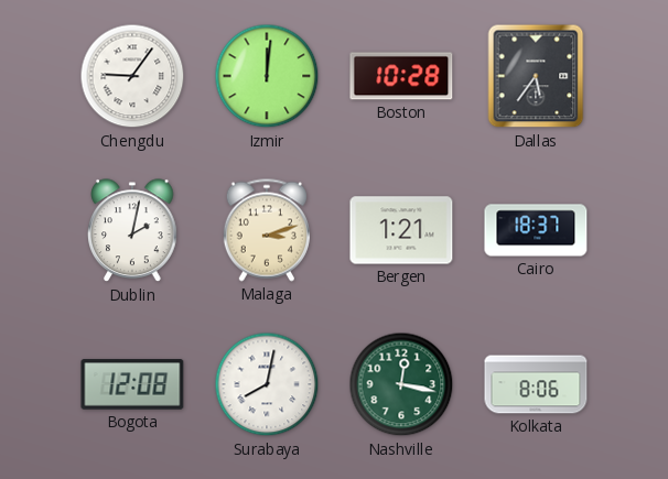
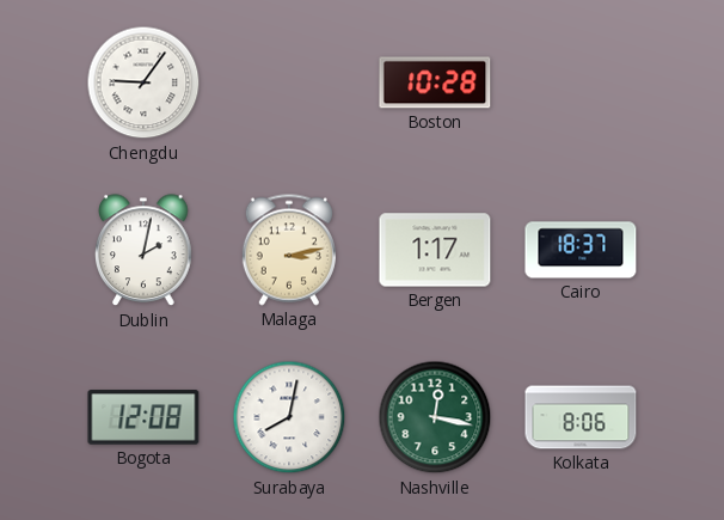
Izmir: 12:01 -> none (267, 76)
Dallas: 5:36 -> none (536, 76)
Malaga: 3:12 -> 3:13 (289, 250)
Bergen: 1:21 -> 1:17 (435, 250)
